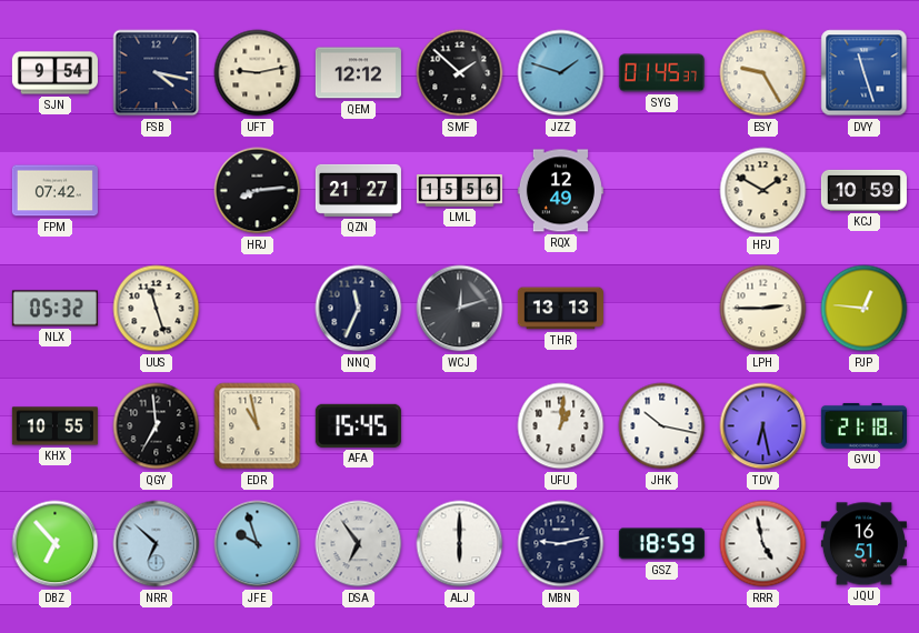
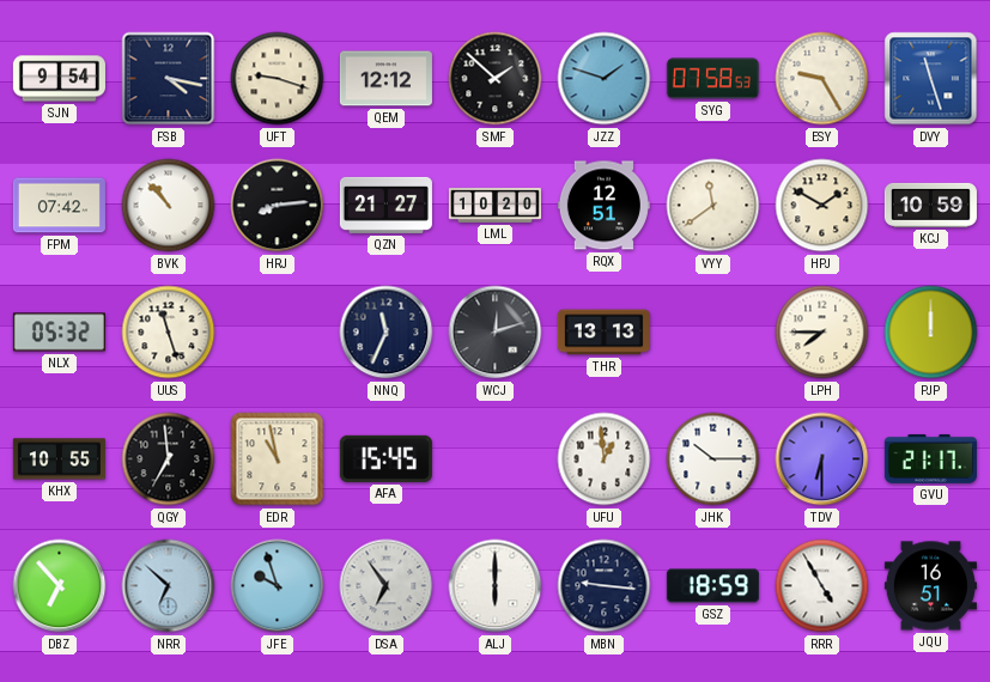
UFT: 9:13 -> 9:18 (278, 79)
SYG: 01:45 -> 07:58 (712, 79)
BVK: none -> 10:53 (169, 206)
LML: 15:56 -> 10:20 (494, 205)
RQX: 12:49 -> 12:51 (603, 206)
VYY: none -> 11:39 (713, 206)
LPH: 2:45 -> 7:45 (822, 333)
PJP: 12:46 -> 12:00 (931, 333)
UFU: 1:01 -> 12:59 (605, 459)
JHK: 10:17 -> 10:15 (713, 459)
TDV: 6:28 -> 6:30 (822, 459)
GVU: 21:18 -> 21:17 (930, 458)
MBN: 9:13 -> 9:16 (605, 586)
RRR: 4:58 -> 4:55 (822, 586)
